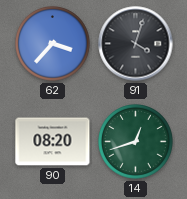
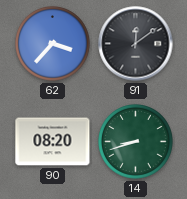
91: 4:03 -> 12:09 (136, 44)
14: 12:42 -> 8:42 (136, 142)
